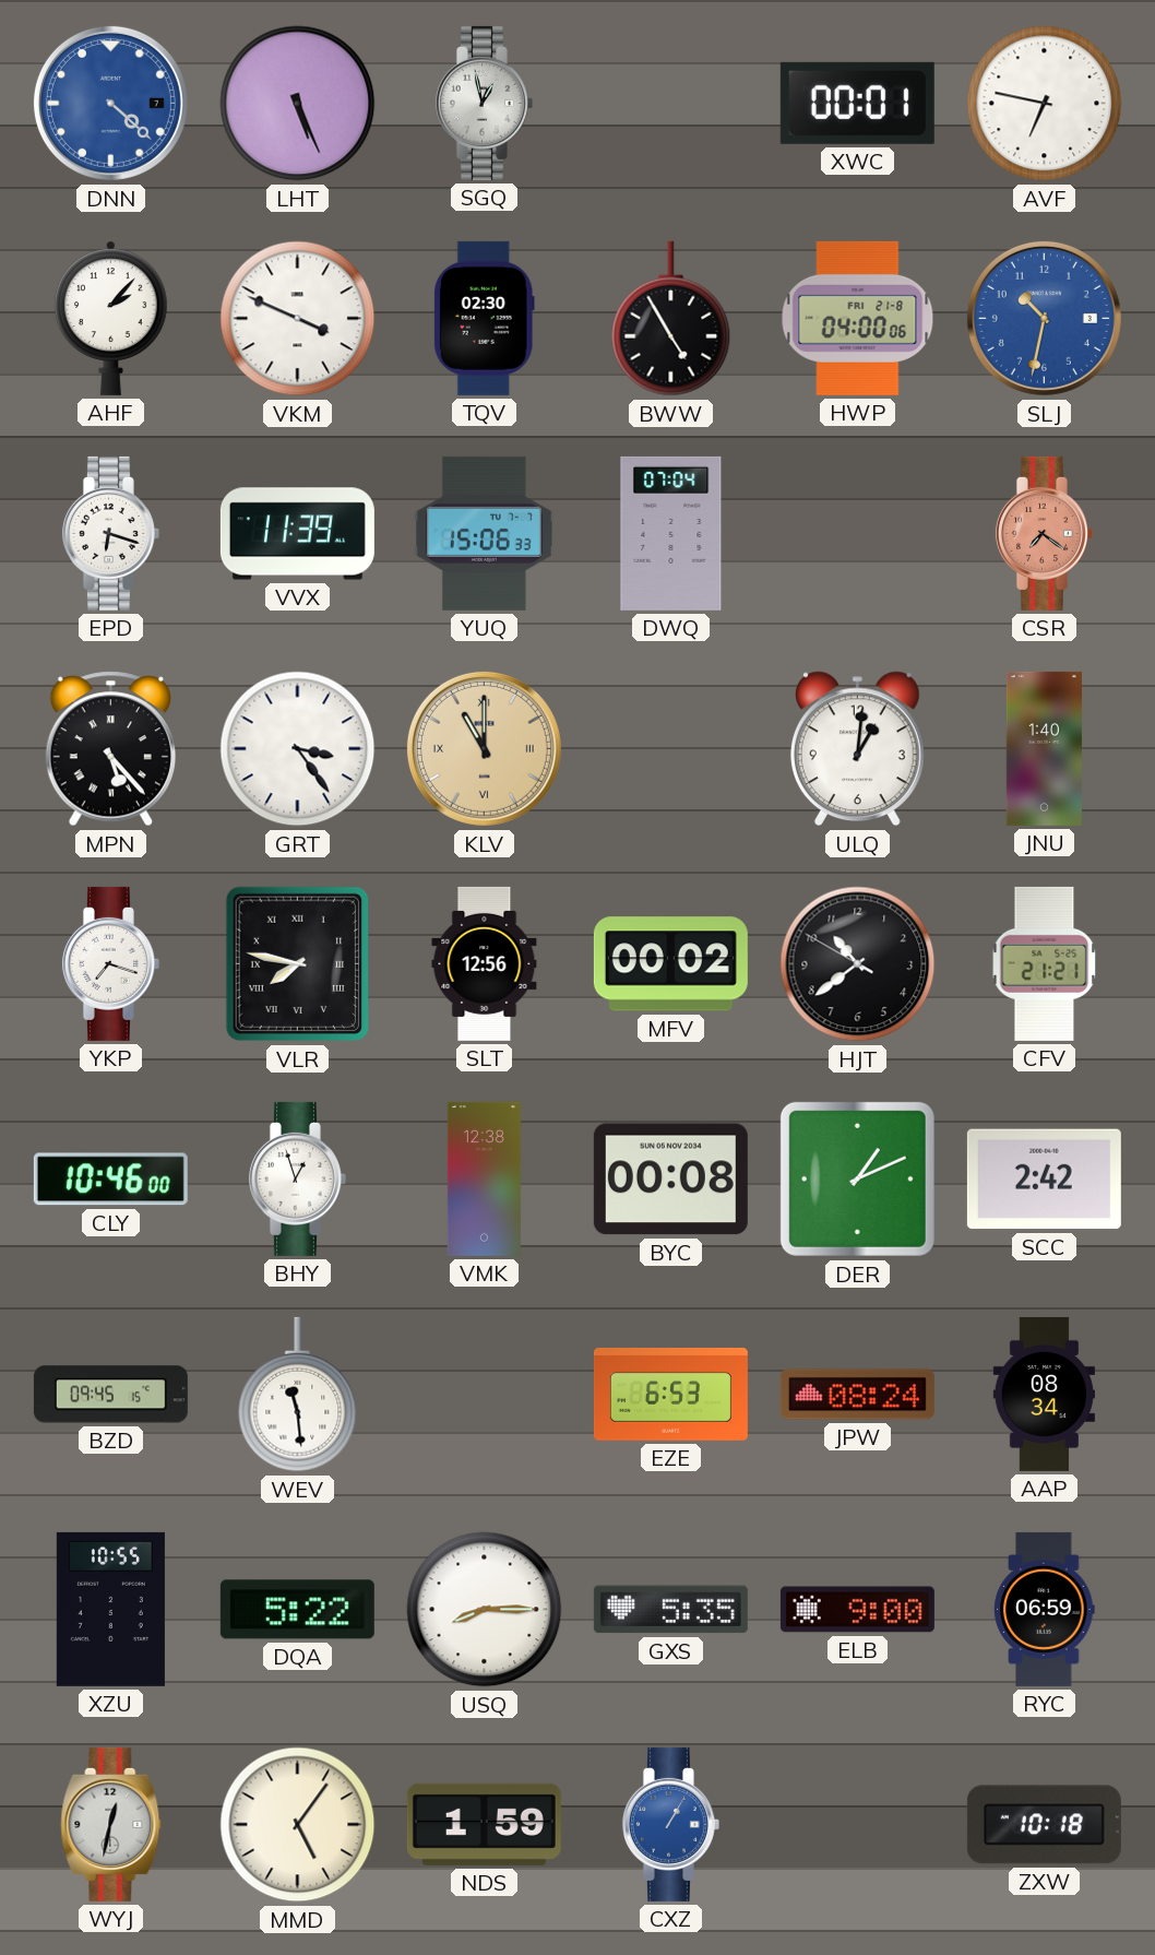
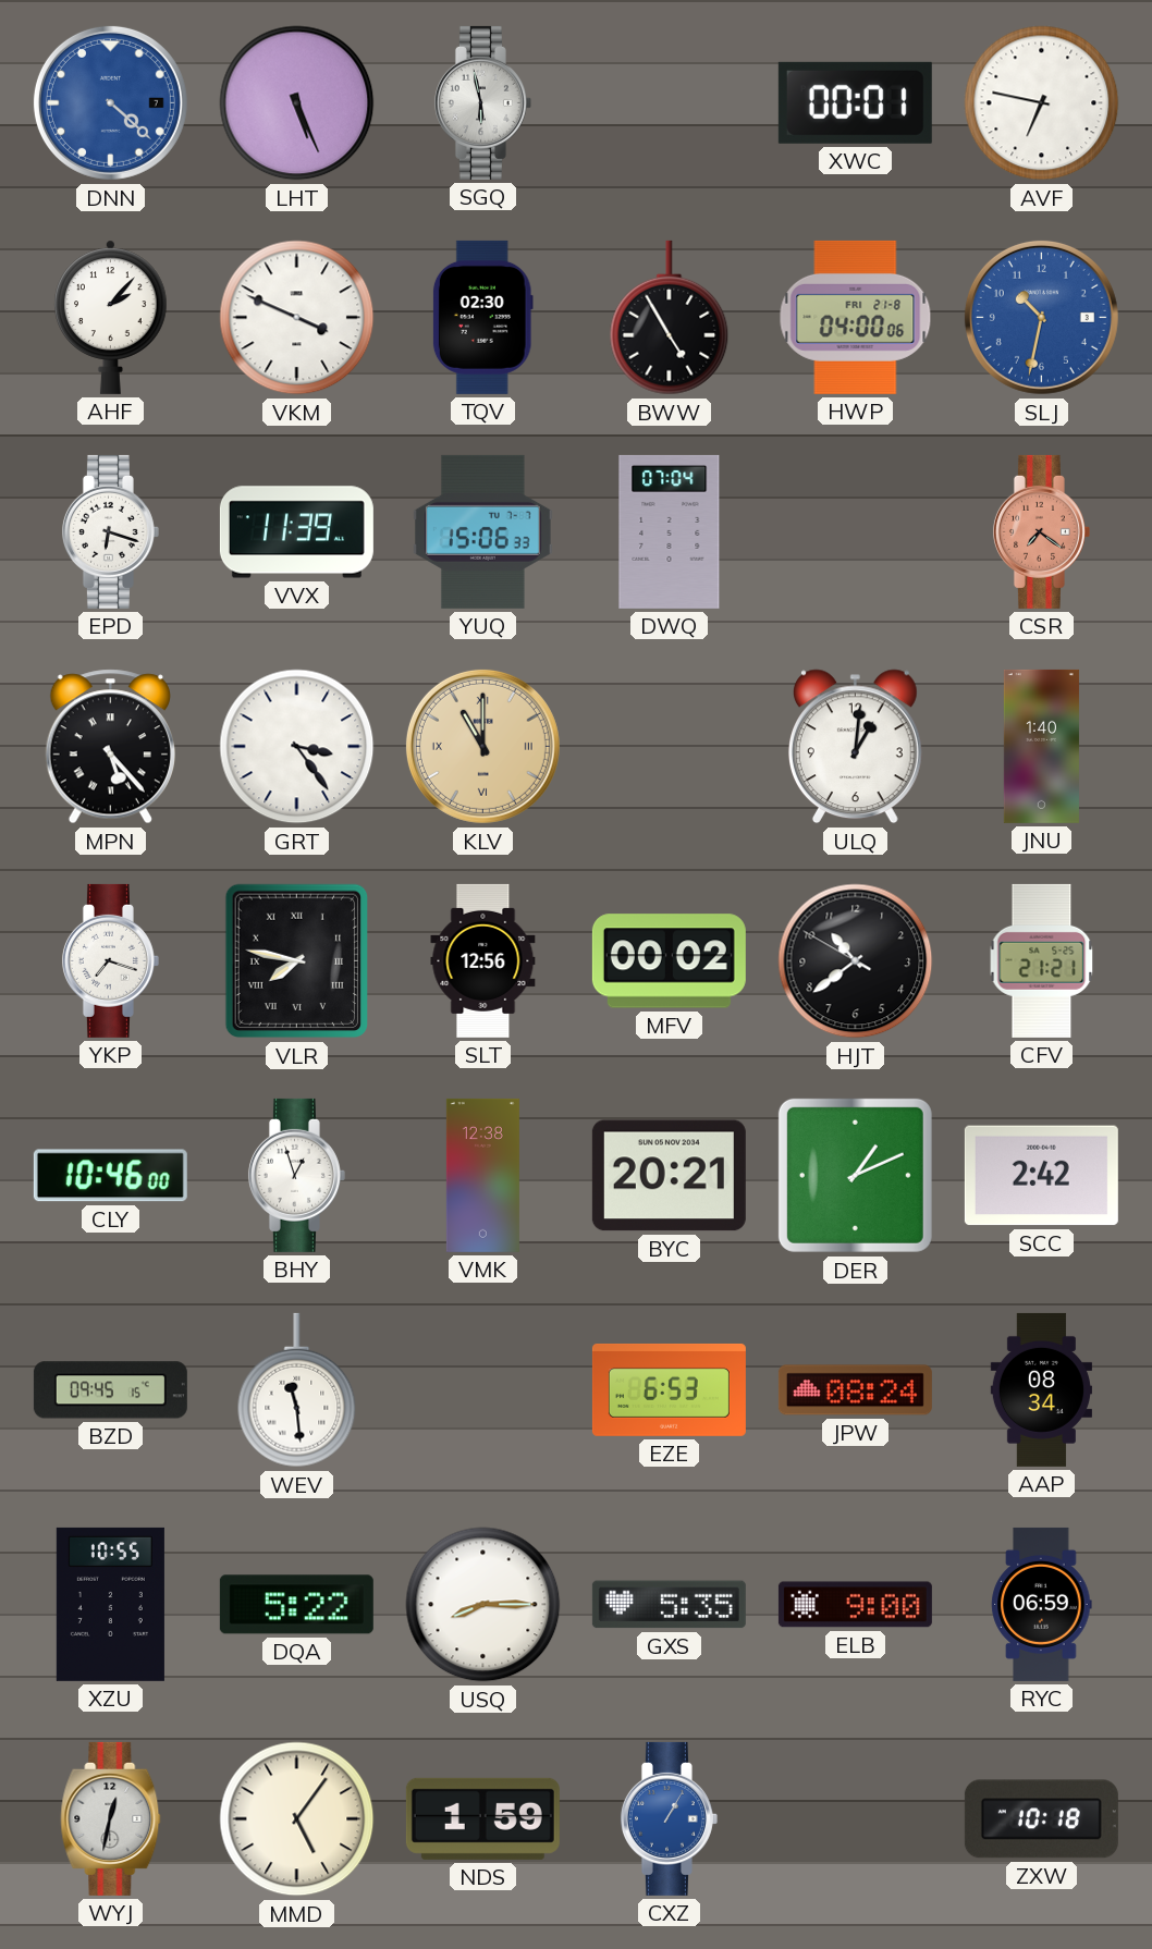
SGQ: 12:58 -> 5:58 (482, 102)
BYC: 00:08 -> 20:21 (669, 1176)
